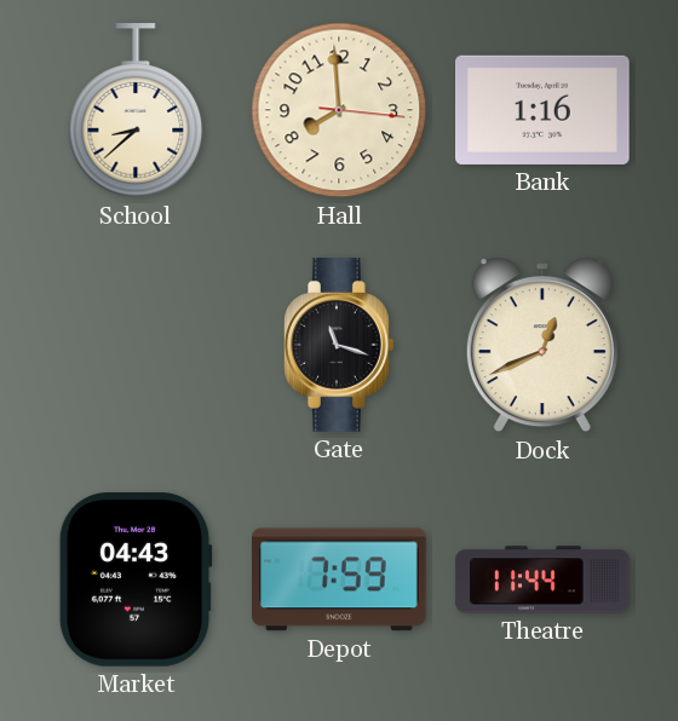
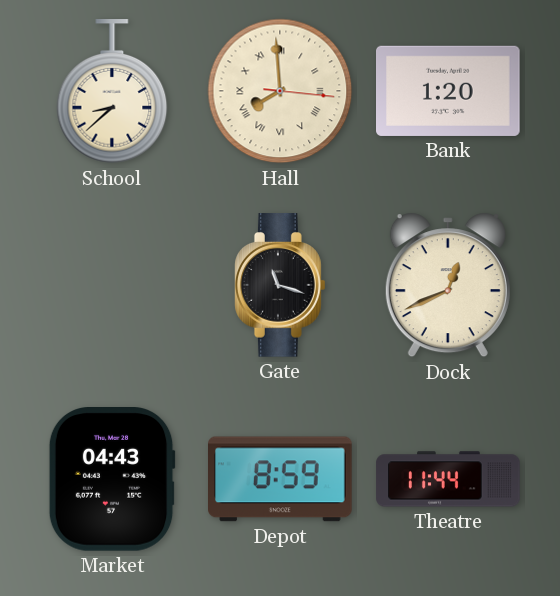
Hall numerals: Arabic -> Roman (280, 91)
Bank: 1:16 -> 1:20 (448, 91)
Depot: 7:59 -> 8:59 (281, 479)
